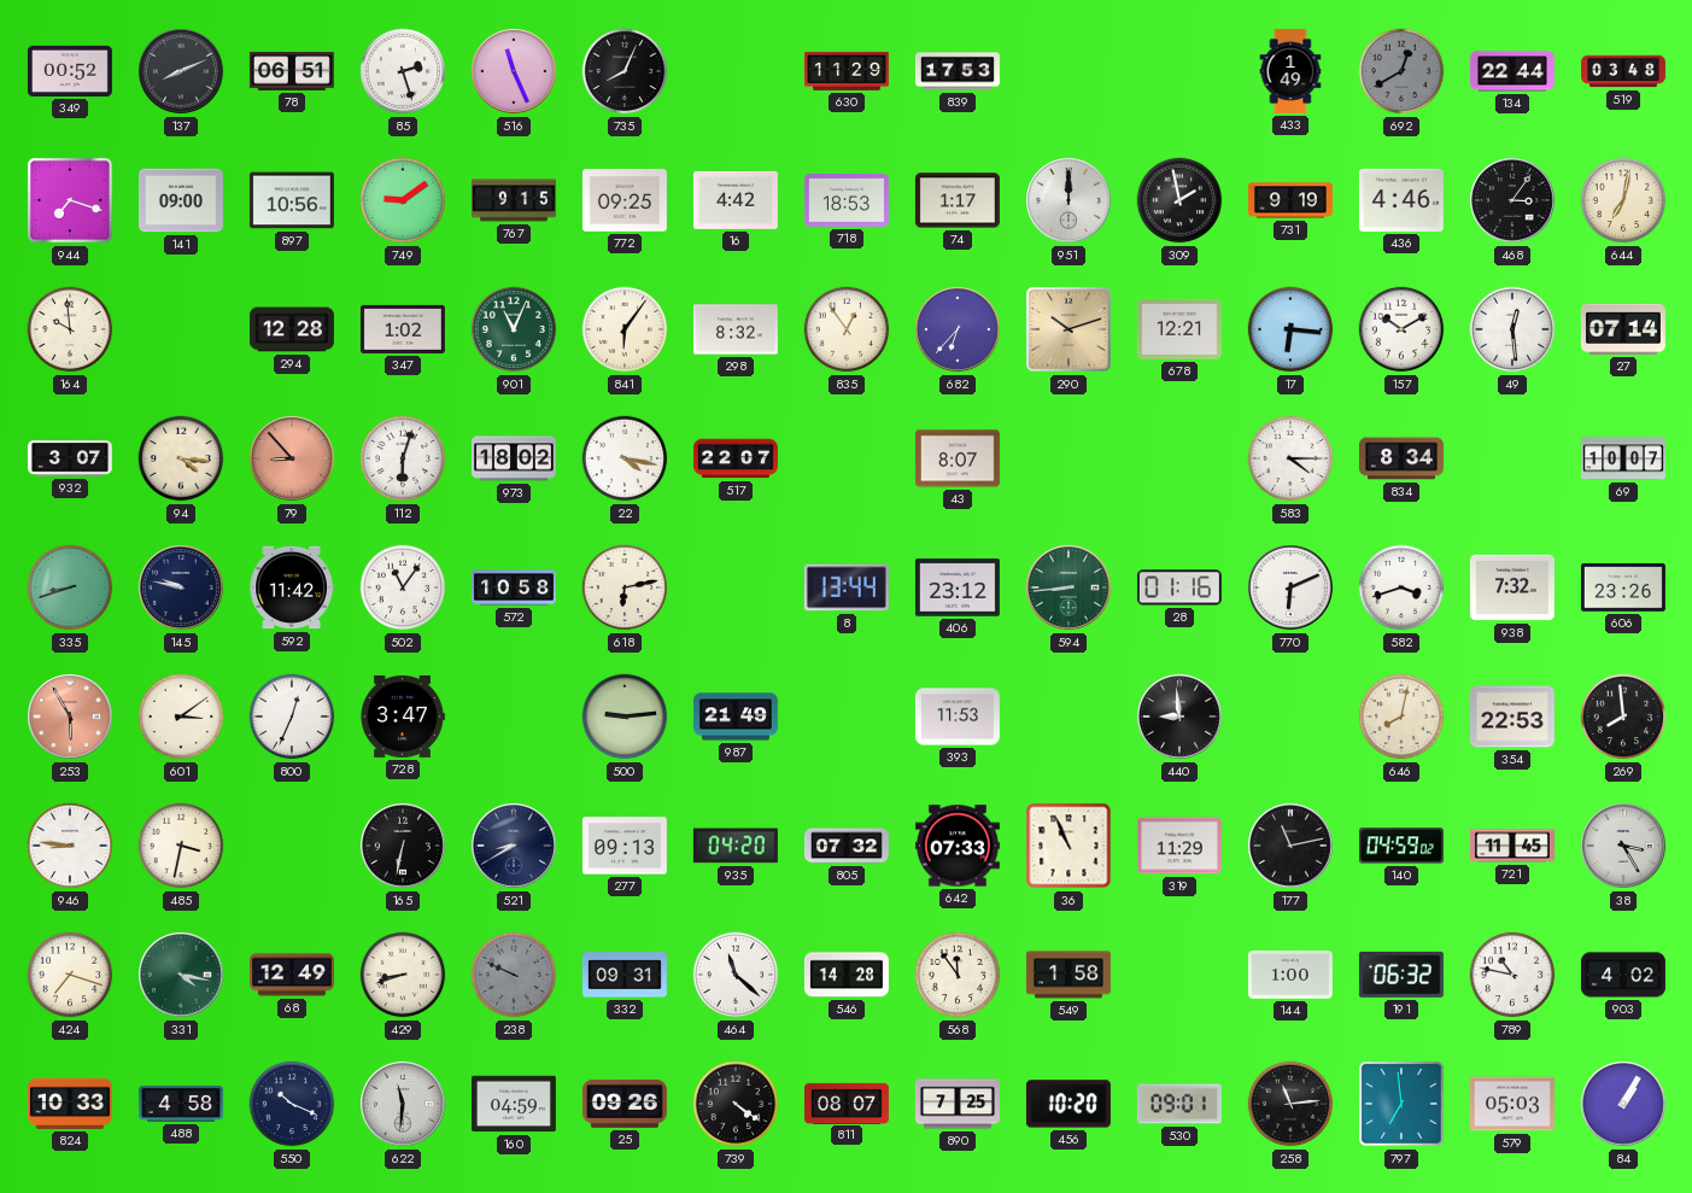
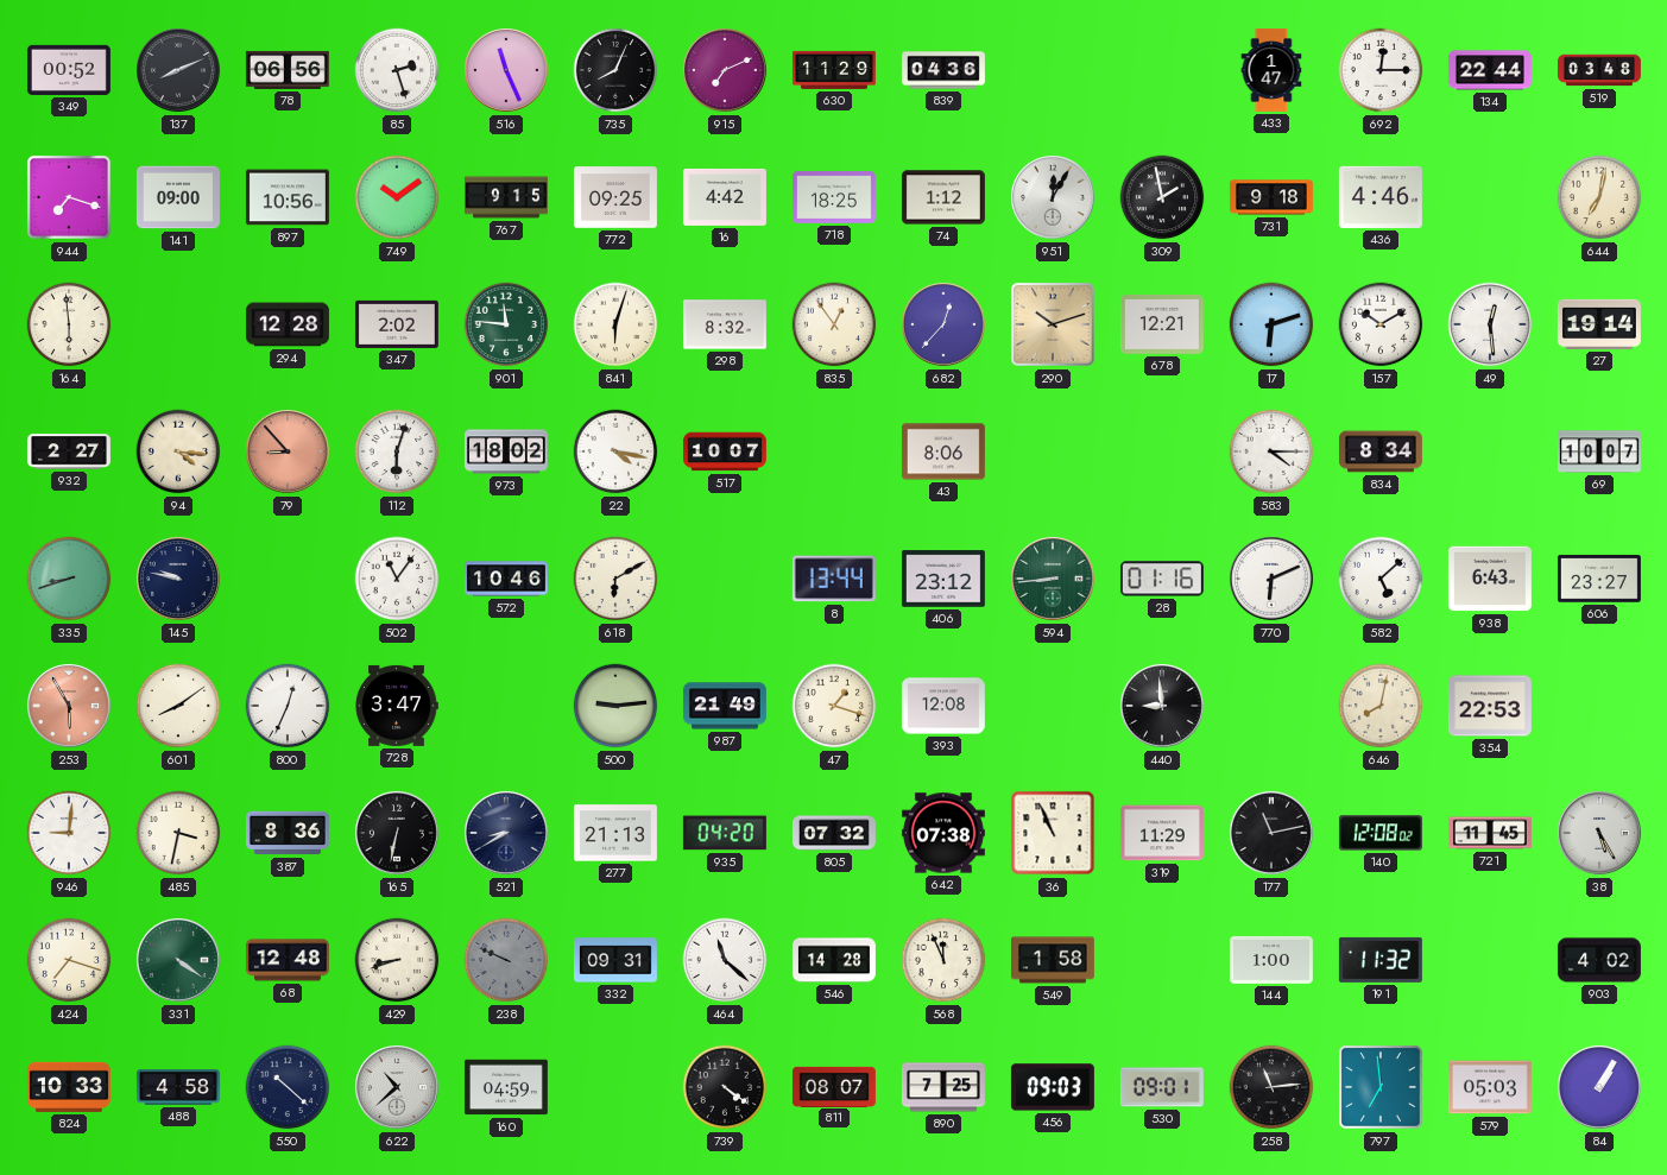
78: 06:51 -> 06:56 (288, 70)
915: none -> 7:11 (726, 71)
839: 17:53 -> 04:36 (943, 70)
433: 1:49 -> 1:47 (1271, 70)
692: 12:40 -> 12:15 (1381, 70)
692 dial: grey -> white (1381, 70)
749: 9:09 -> 10:09 (397, 197)
718: 18:53 -> 18:25 (834, 197)
74: 1:17 -> 1:12 (943, 197)
951: 12:00 -> 12:05 (1054, 198)
731: 9:19 -> 9:18 (1271, 197)
468: 3:06 -> none (1514, 201)
164: 9:59 -> 5:59 (69, 324)
347: 1:02 -> 2:02 (397, 324)
901: 11:04 -> 11:46 (506, 324)
841: 6:06 -> 6:03 (615, 324)
682: 6:37 -> 12:37 (945, 326)
17: 6:16 -> 6:12 (1271, 324)
27: 07:14 -> 19:14 (1599, 324)
932: 3:07 -> 2:27 (69, 451)
517: 22:07 -> 10:07 (725, 451)
43: 8:07 -> 8:06 (943, 451)
592: 11:42 -> none (292, 587)
572: 10:58 -> 10:46 (506, 579)
618: 6:13 -> 6:10 (615, 579)
582: 3:42 -> 5:08 (1381, 579)
938: 7:32 -> 6:43 (1490, 579)
606: 23:26 -> 23:27 (1599, 579)
601: 3:09 -> 8:09 (178, 706)
47: none -> 1:18 (834, 706)
393: 11:53 -> 12:08 (943, 706)
269: 7:59 -> none (1623, 717)
946: 8:46 -> 9:01 (69, 833)
387: none -> 8:36 (288, 833)
277: 09:13 -> 21:13 (615, 833)
642: 07:33 -> 07:38 (943, 833)
140: 04:59 -> 12:08 (1381, 833)
38: 3:25 -> 5:25 (1600, 834)
331: 4:17 -> 4:21 (179, 961)
68: 12:49 -> 12:48 (288, 960)
568: 11:54 -> 11:56 (943, 960)
191: 06:32 -> 11:32 (1381, 960)
789: 10:47 -> none (1512, 975)
550: 10:19 -> 10:22 (288, 1087)
622: 11:31 -> 10:38 (398, 1088)
25: 09:26 -> none (625, 1104)
456: 10:20 -> 09:03 (1053, 1087)
